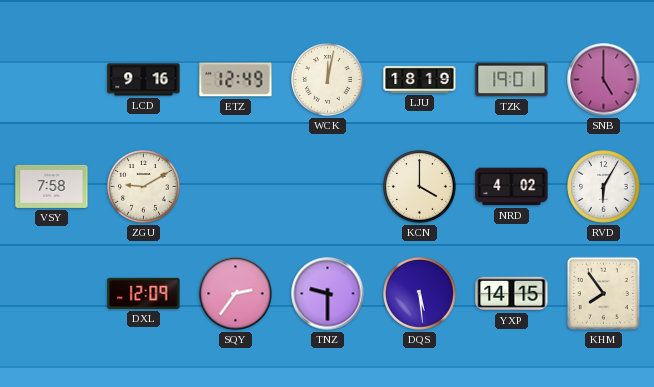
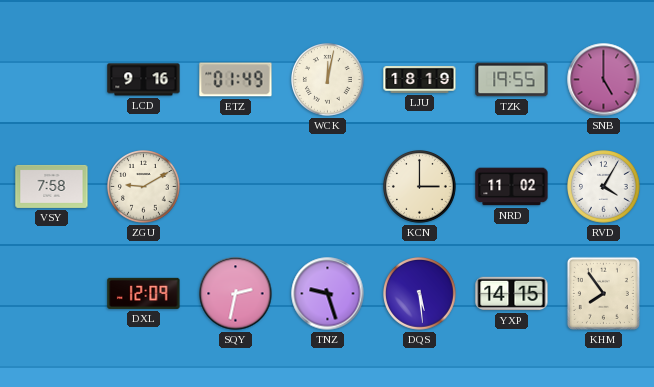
ETZ: 12:49 -> 01:49 (236, 80)
TZK: 19:01 -> 19:55 (512, 80)
KCN: 4:00 -> 3:00 (420, 187)
NRD: 4:02 -> 11:02 (512, 187)
RVD: 6:05 -> 4:05 (604, 187)
SQY: 2:36 -> 2:32 (236, 294)
TNZ: 9:30 -> 9:27 (328, 294)
